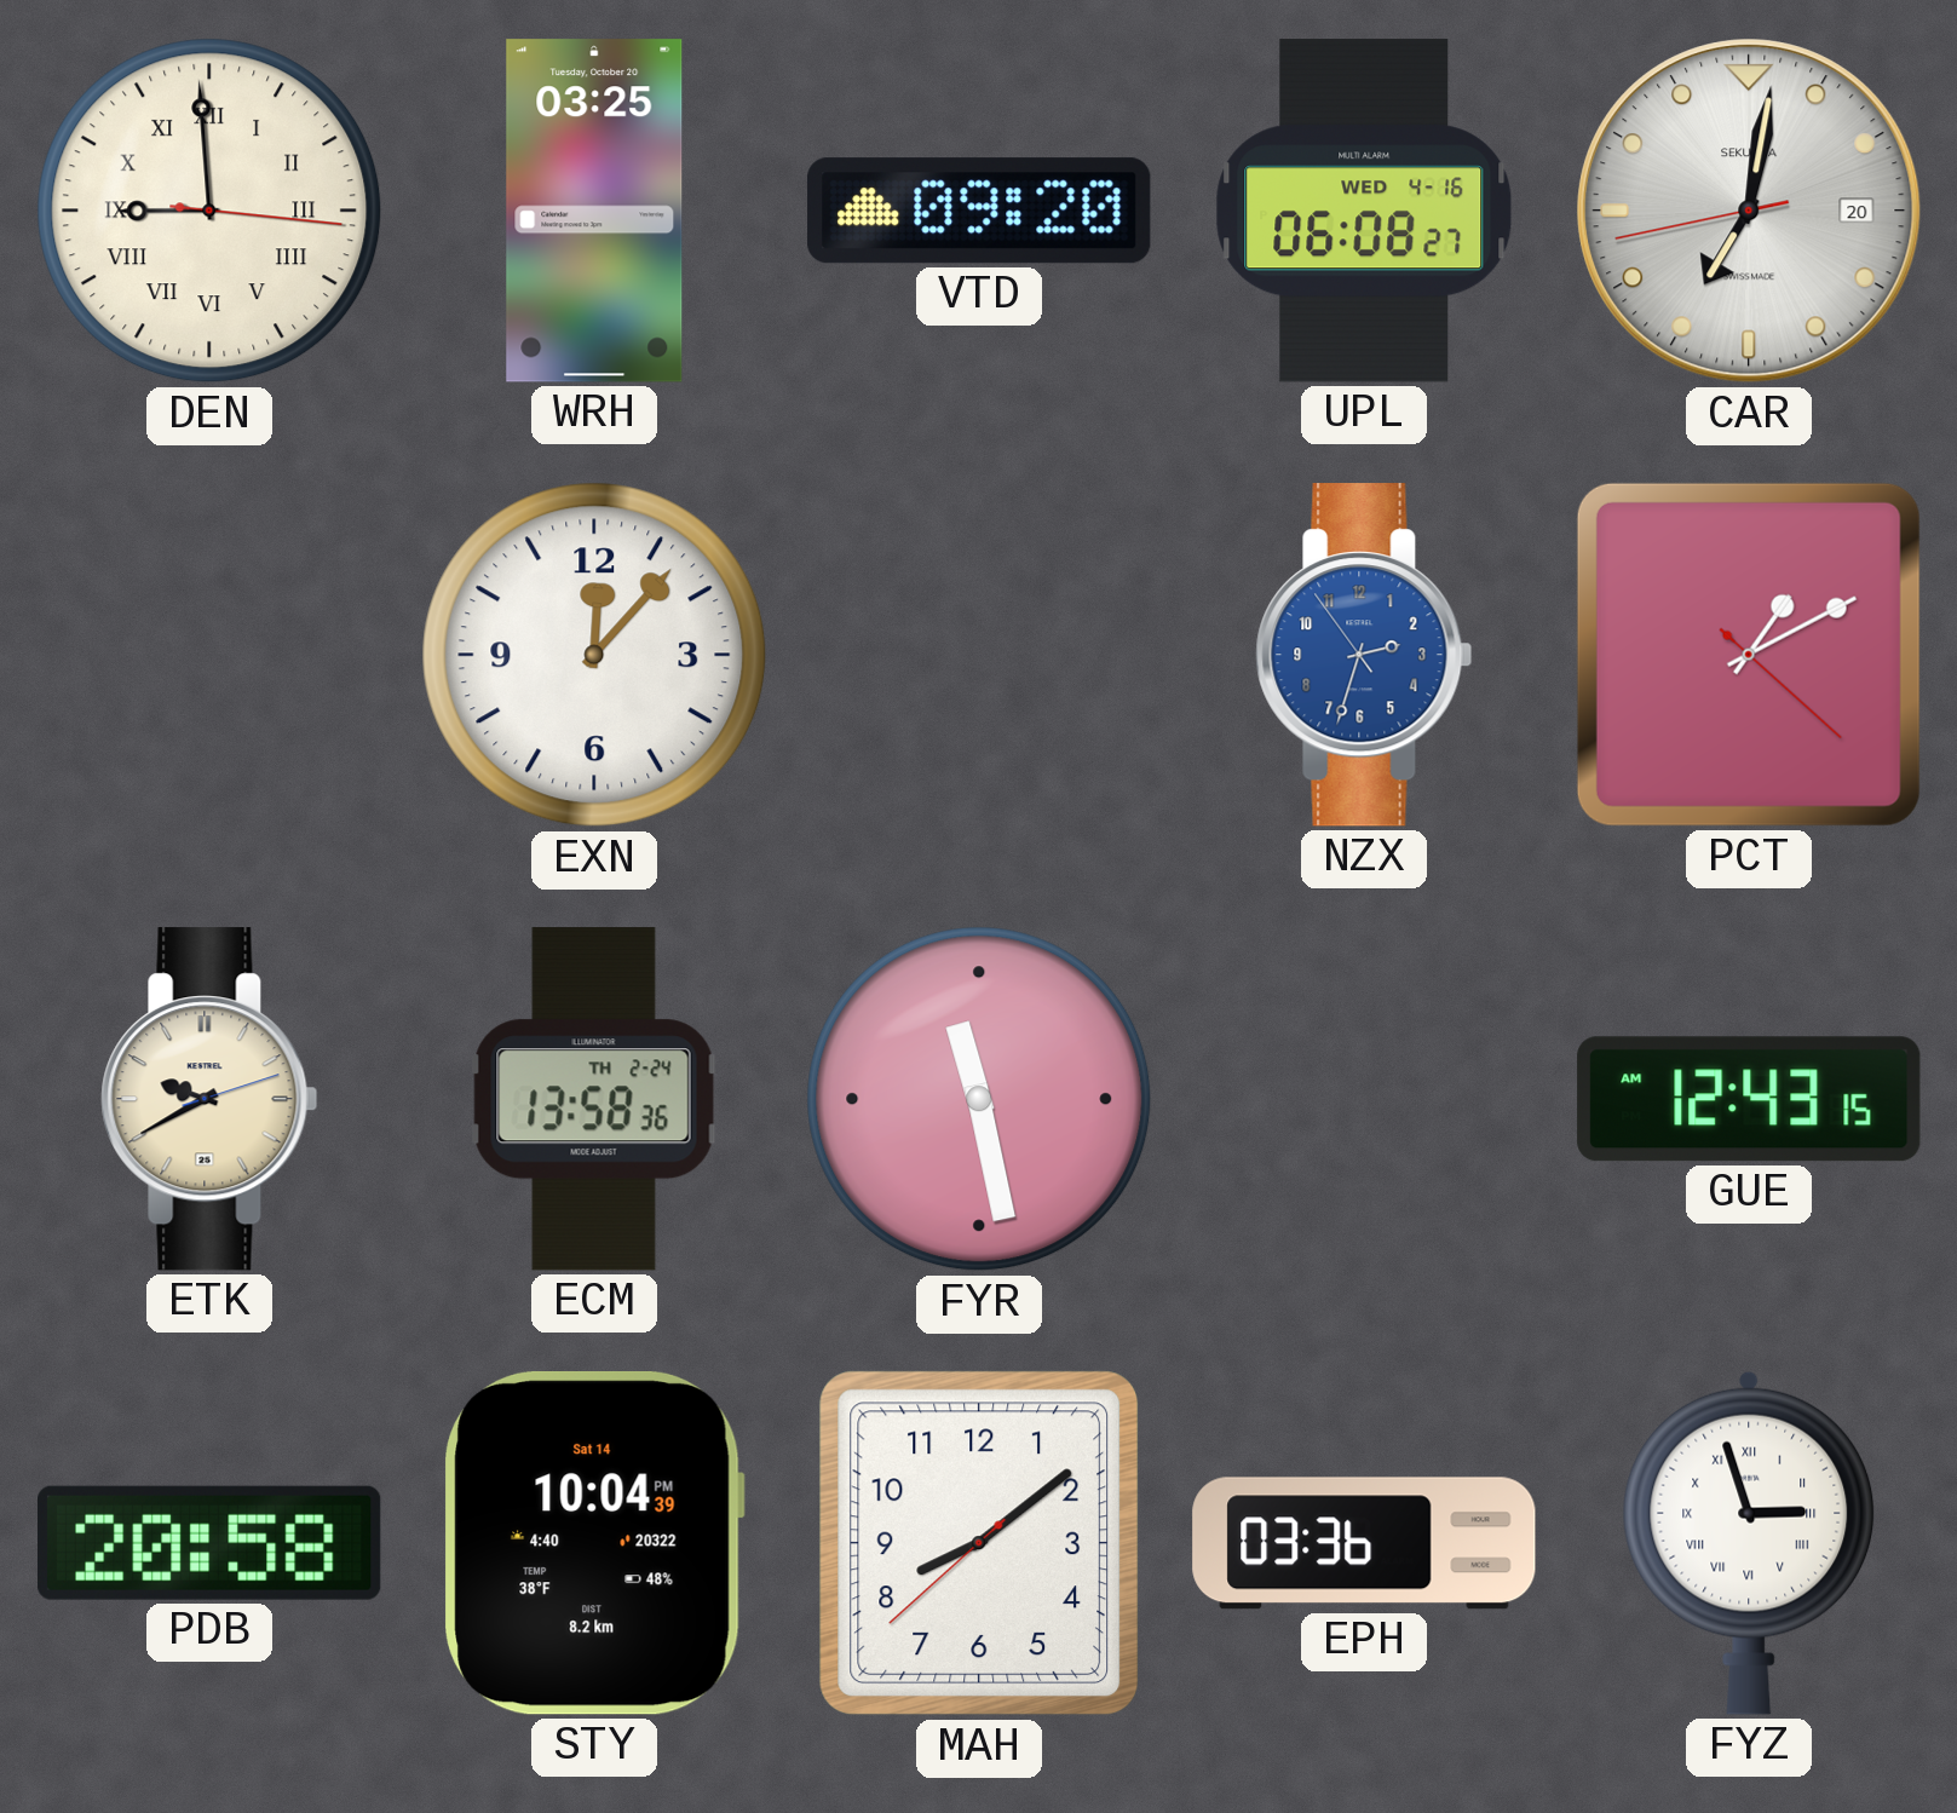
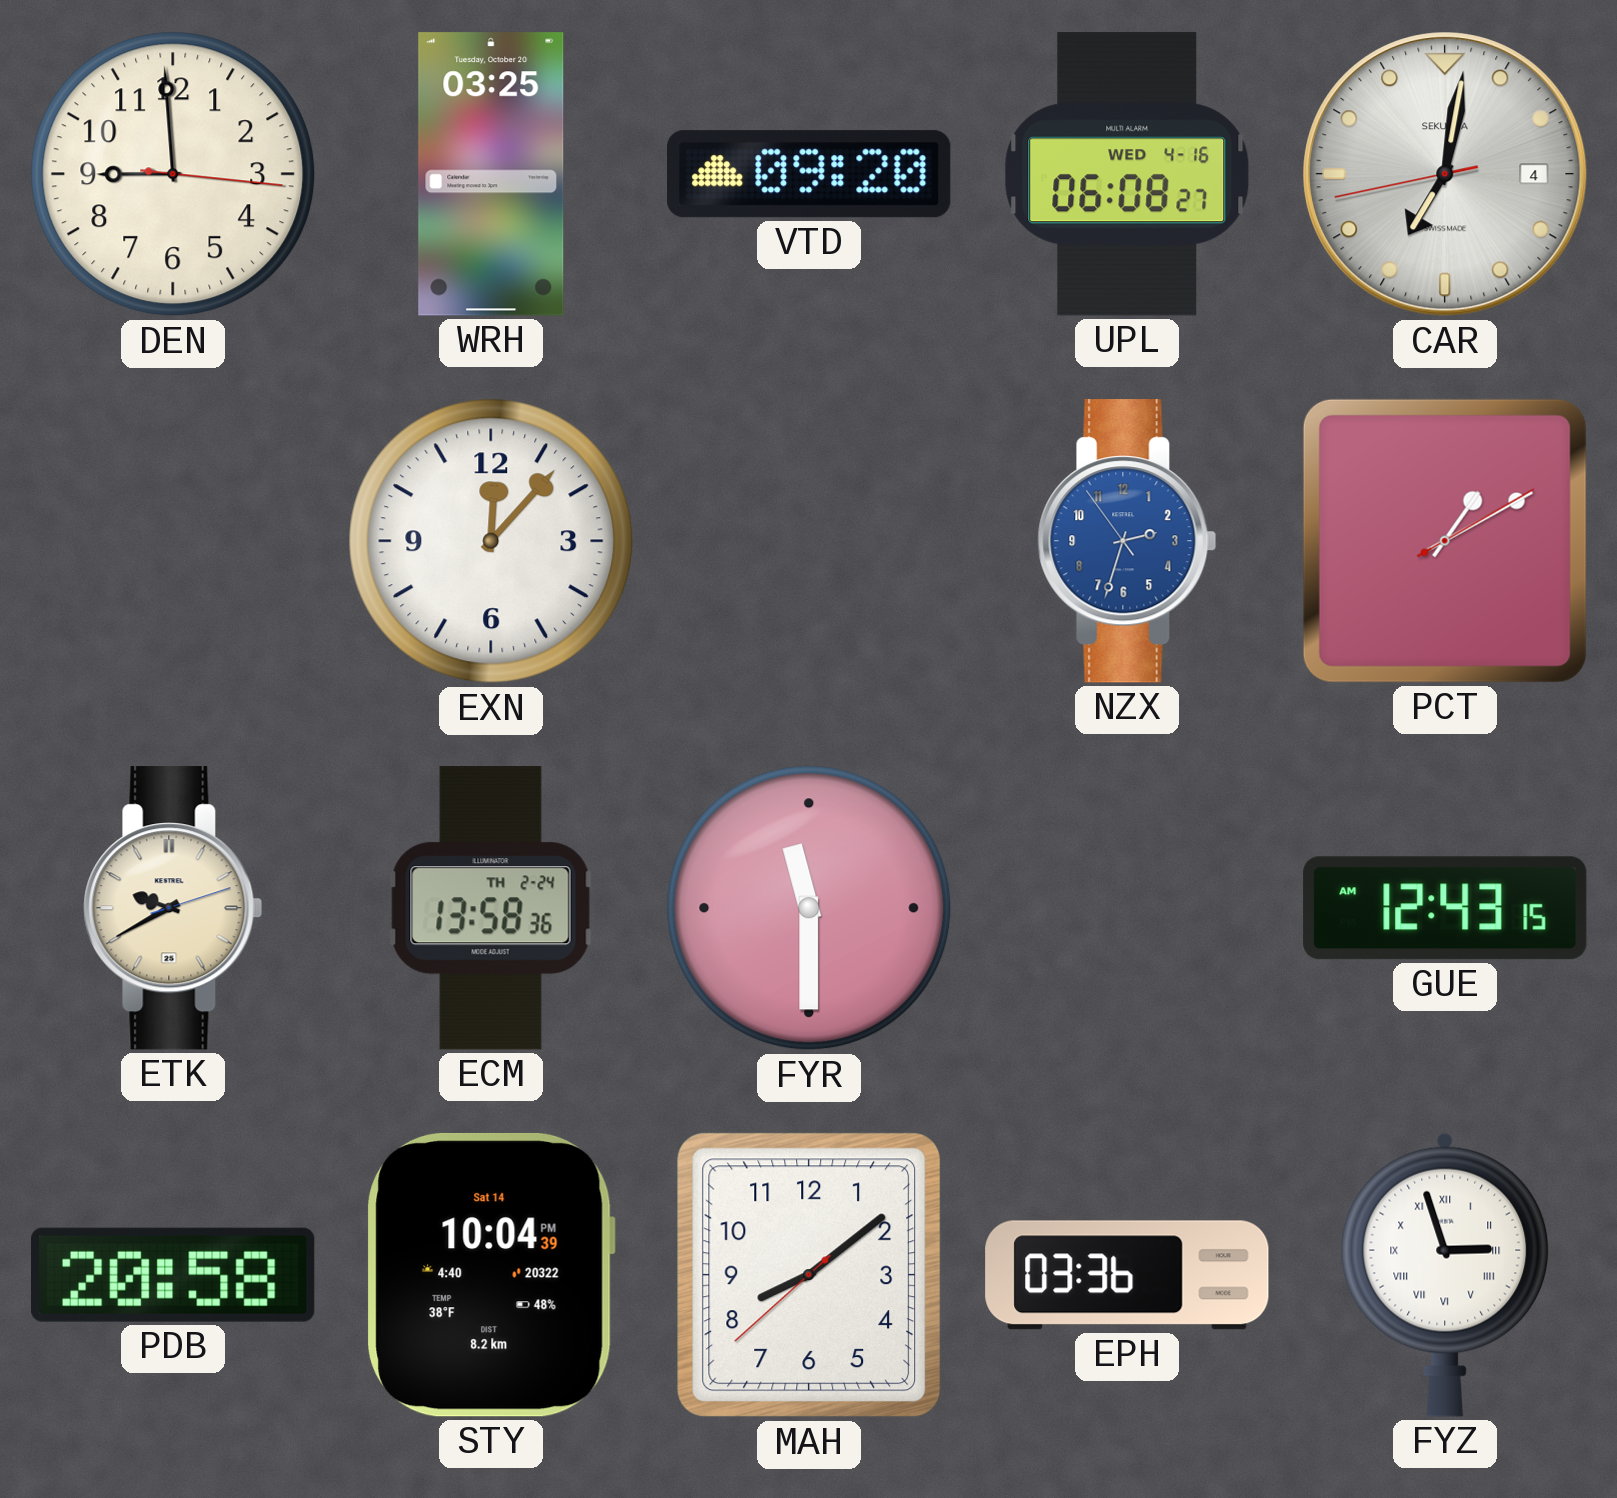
DEN numerals: Roman -> Arabic (173, 174)
CAR date: 20 -> 4 (1445, 174)
PCT: 1:10:22 -> 1:10:10 (1445, 541)
FYR: 11:28 -> 11:30 (809, 908)
